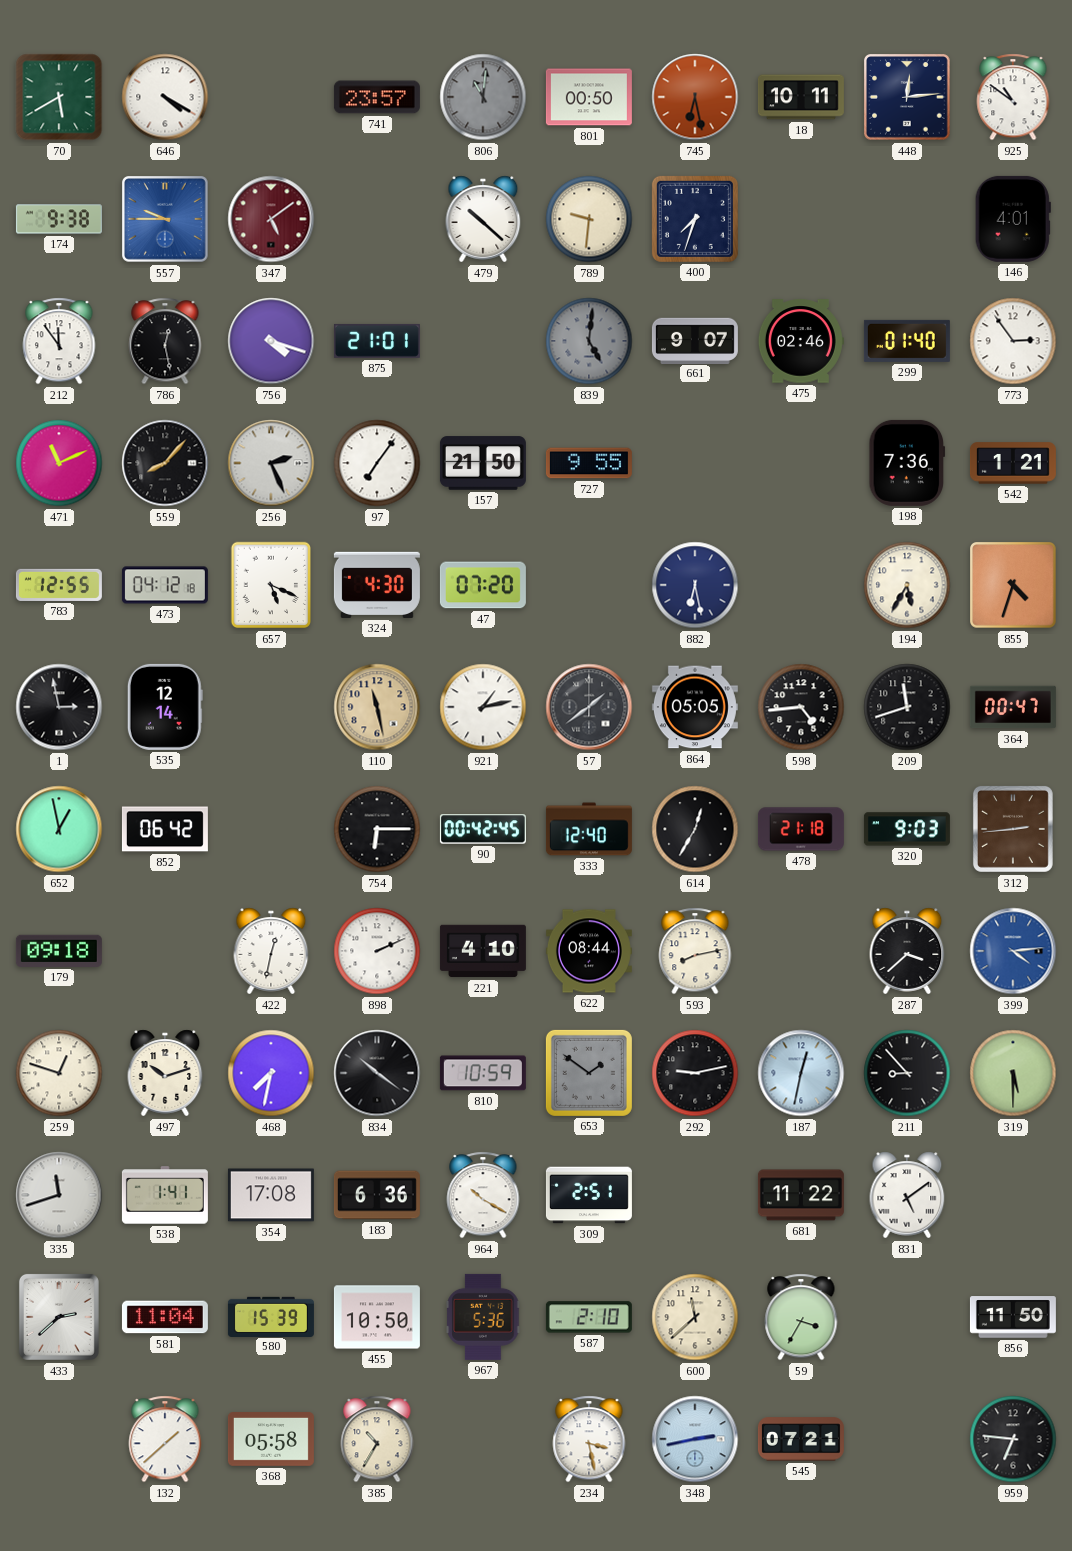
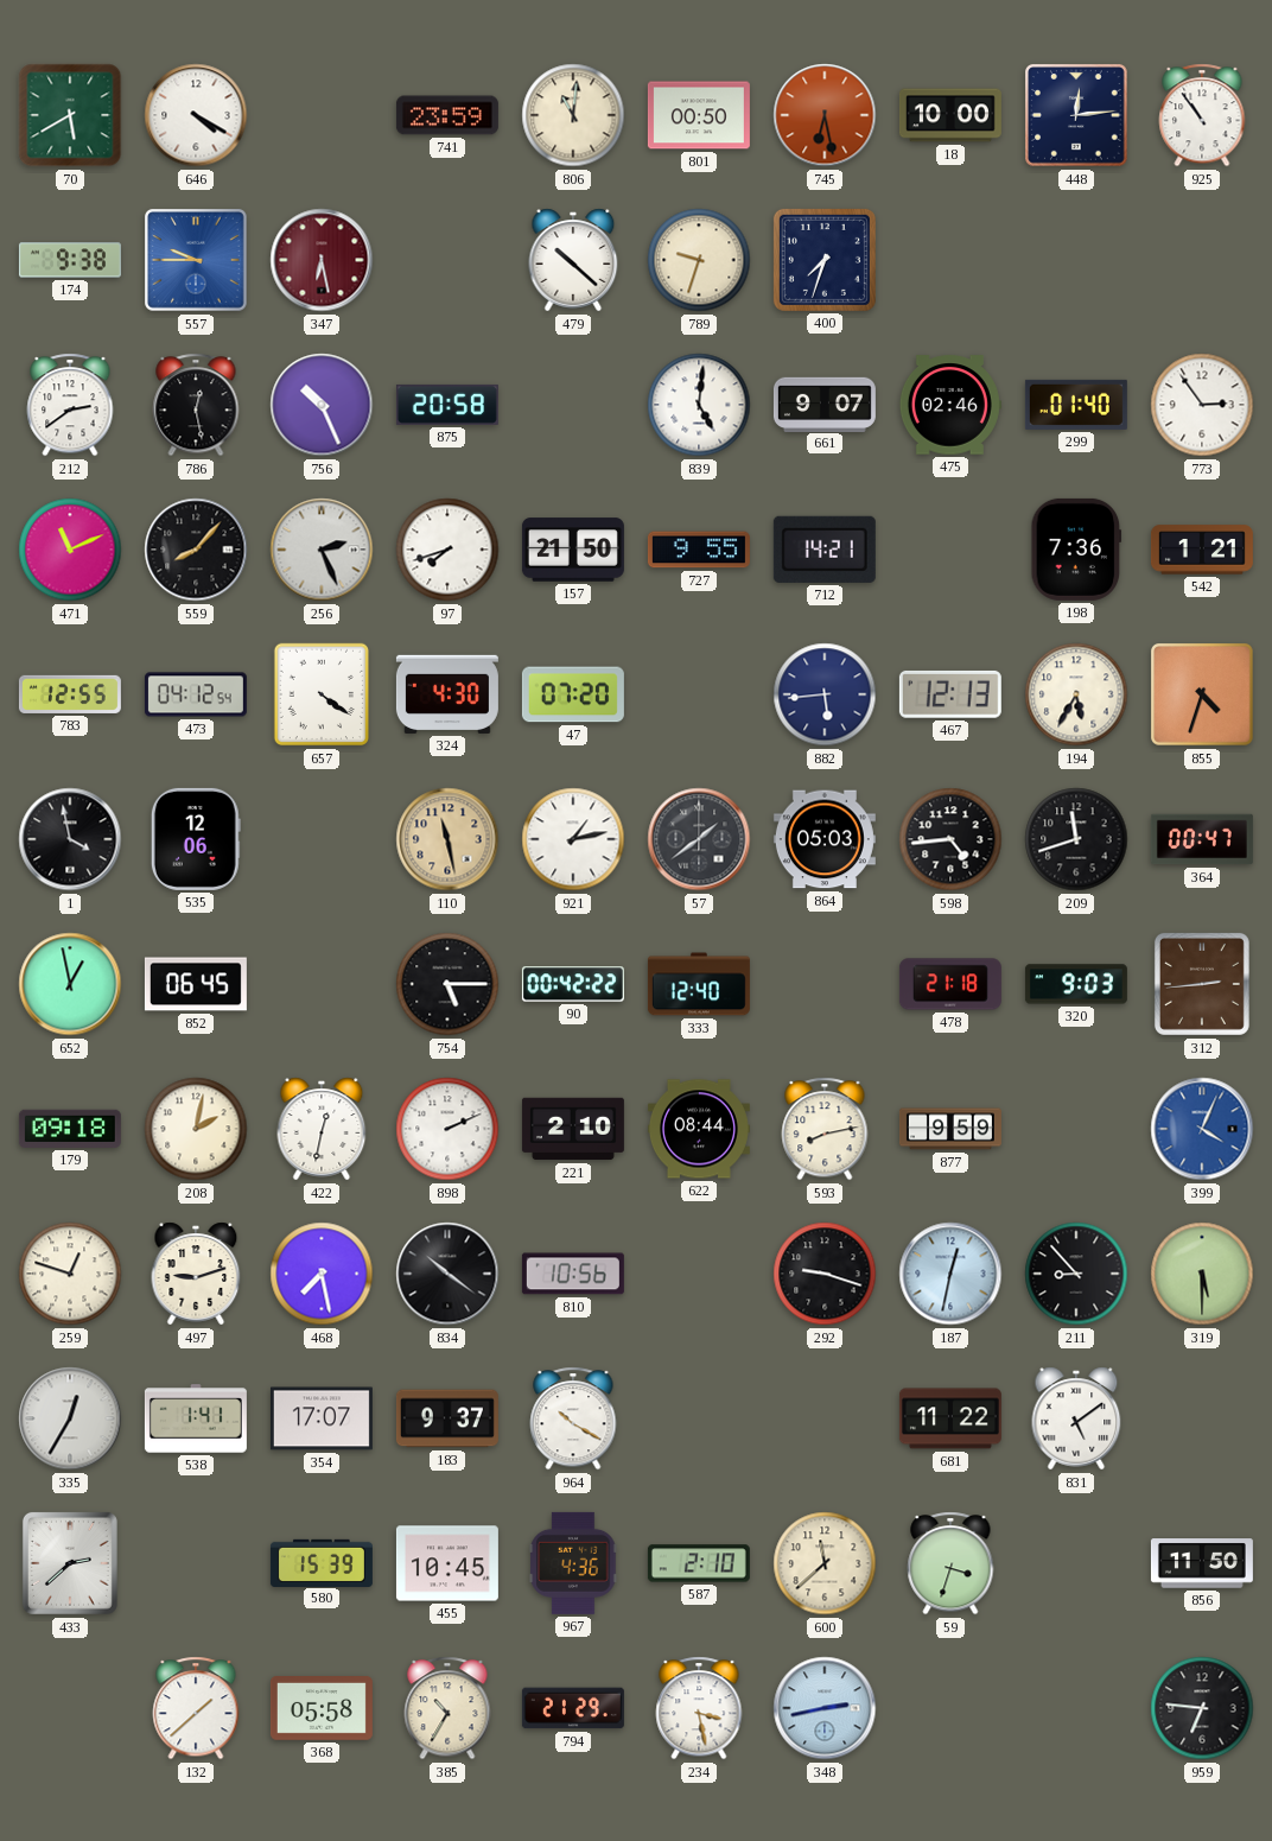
741: 23:57 -> 23:59 (447, 115)
806 dial: grey -> cream (573, 115)
18: 10:11 -> 10:00 (950, 115)
925: 10:51 -> 10:54 (1202, 115)
347: 5:09 -> 6:28 (322, 260)
789: 9:31 -> 9:33 (699, 260)
146: 4:01 -> none (1013, 219)
212: 11:54 -> 2:39 (70, 405)
756: 4:18 -> 10:26 (322, 405)
875: 21:01 -> 20:58 (447, 405)
839 dial: grey -> white (699, 405)
97: 7:06 -> 7:42 (447, 550)
712: none -> 14:21 (825, 550)
473: 04:12:18 -> 04:12:54 (196, 694)
657: 5:19 -> 4:21 (320, 694)
882: 6:28 -> 5:44 (825, 694)
467: none -> 12:13 (950, 694)
1: 2:58 -> 3:58 (70, 839)
535: 12:14 -> 12:06 (196, 839)
864: 05:05 -> 05:03 (825, 839)
852: 06:42 -> 06:45 (196, 984)
754: 6:15 -> 5:15 (447, 984)
90: 00:42:45 -> 00:42:22 (573, 984)
614: 12:35 -> none (695, 829)
208: none -> 2:02 (196, 1129)
221: 4:10 -> 2:10 (573, 1129)
877: none -> 9:59 (950, 1129)
287: 3:38 -> none (907, 951)
399: 4:14 -> 4:04 (1202, 1129)
497: 10:12 -> 9:12 (196, 1274)
468: 7:32 -> 7:28 (322, 1274)
810: 10:59 -> 10:56 (573, 1274)
653: 1:51 -> none (589, 1073)
292: 9:13 -> 9:18 (825, 1274)
335: 11:42 -> 12:35 (70, 1418)
354: 17:08 -> 17:07 (322, 1418)
183: 6:36 -> 9:37 (447, 1418)
309: 2:51 -> none (589, 1195)
581: 11:04 -> none (165, 1317)
455: 10:50 -> 10:45 (447, 1563)
967: 5:36 -> 4:36 (573, 1563)
59: 3:35 -> 3:33 (950, 1563)
794: none -> 21:29 (573, 1708)
545: 07:21 -> none (801, 1439)
